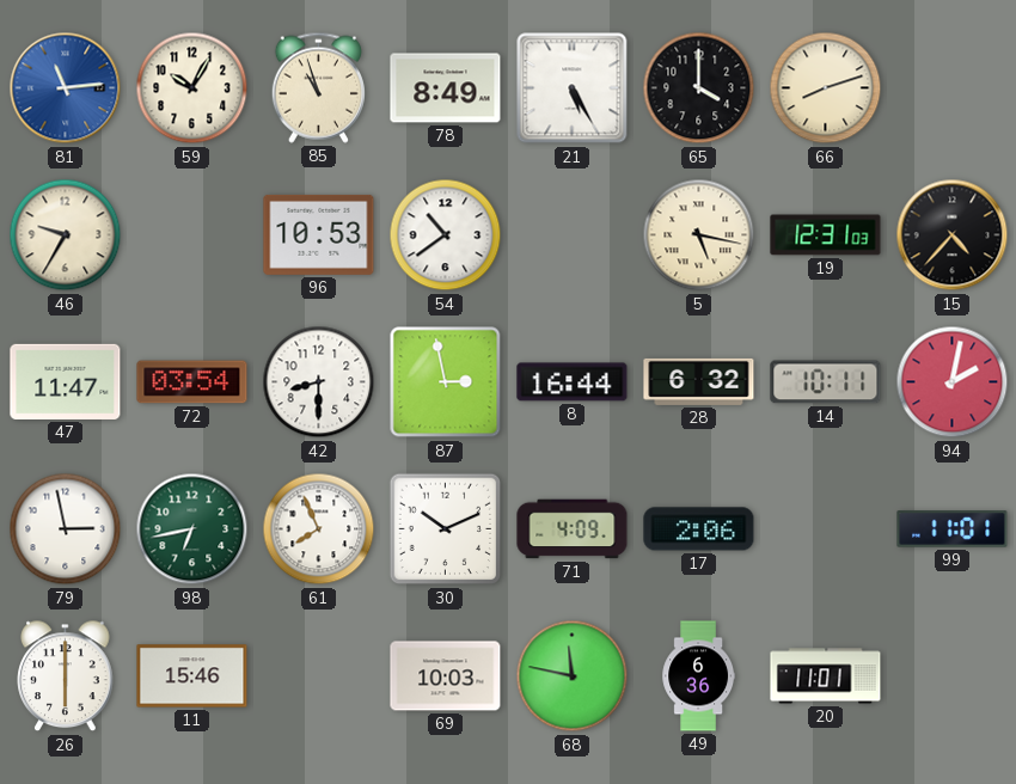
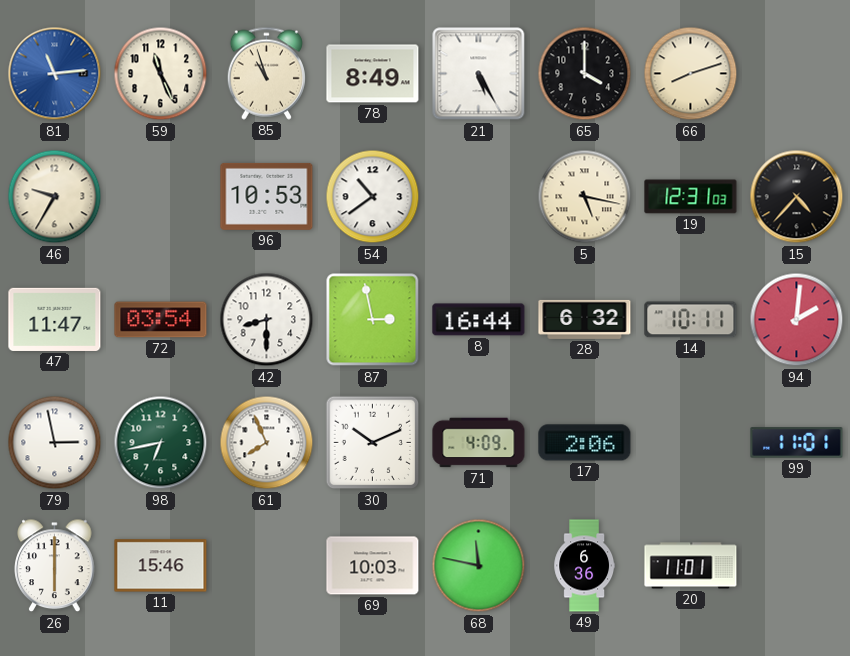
59: 10:05 -> 11:26 (161, 74)
94: 2:02 -> 2:01 (797, 320)
